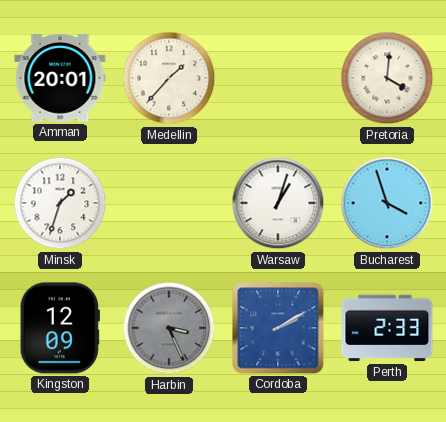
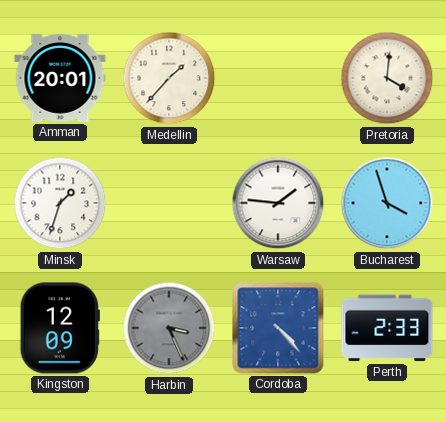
Warsaw: 1:03 -> 1:46 (278, 203)
Cordoba: 2:10 -> 4:23 (278, 328)
